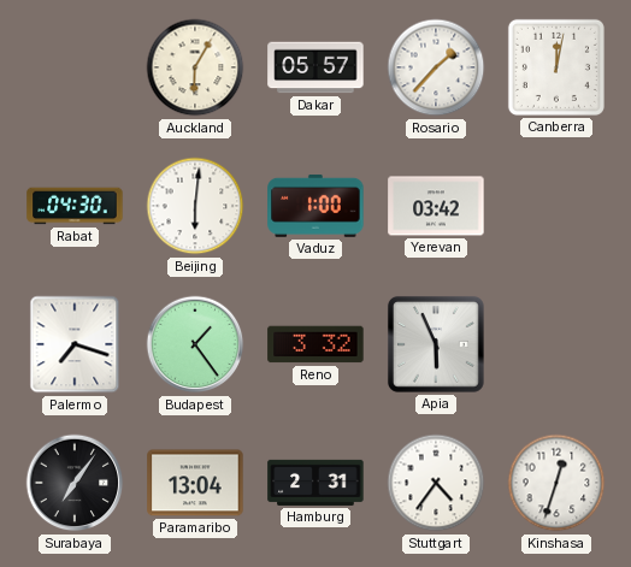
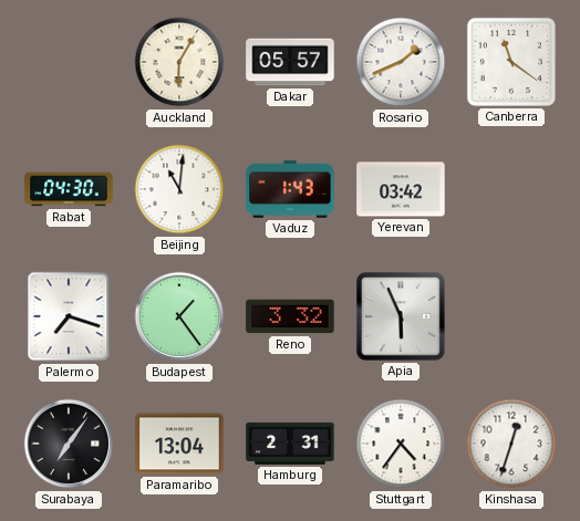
Rosario: 1:37 -> 1:41 (401, 62)
Canberra: 12:02 -> 11:21 (511, 62)
Beijing: 6:01 -> 11:01 (179, 189)
Vaduz: 1:00 -> 1:43 (290, 189)
